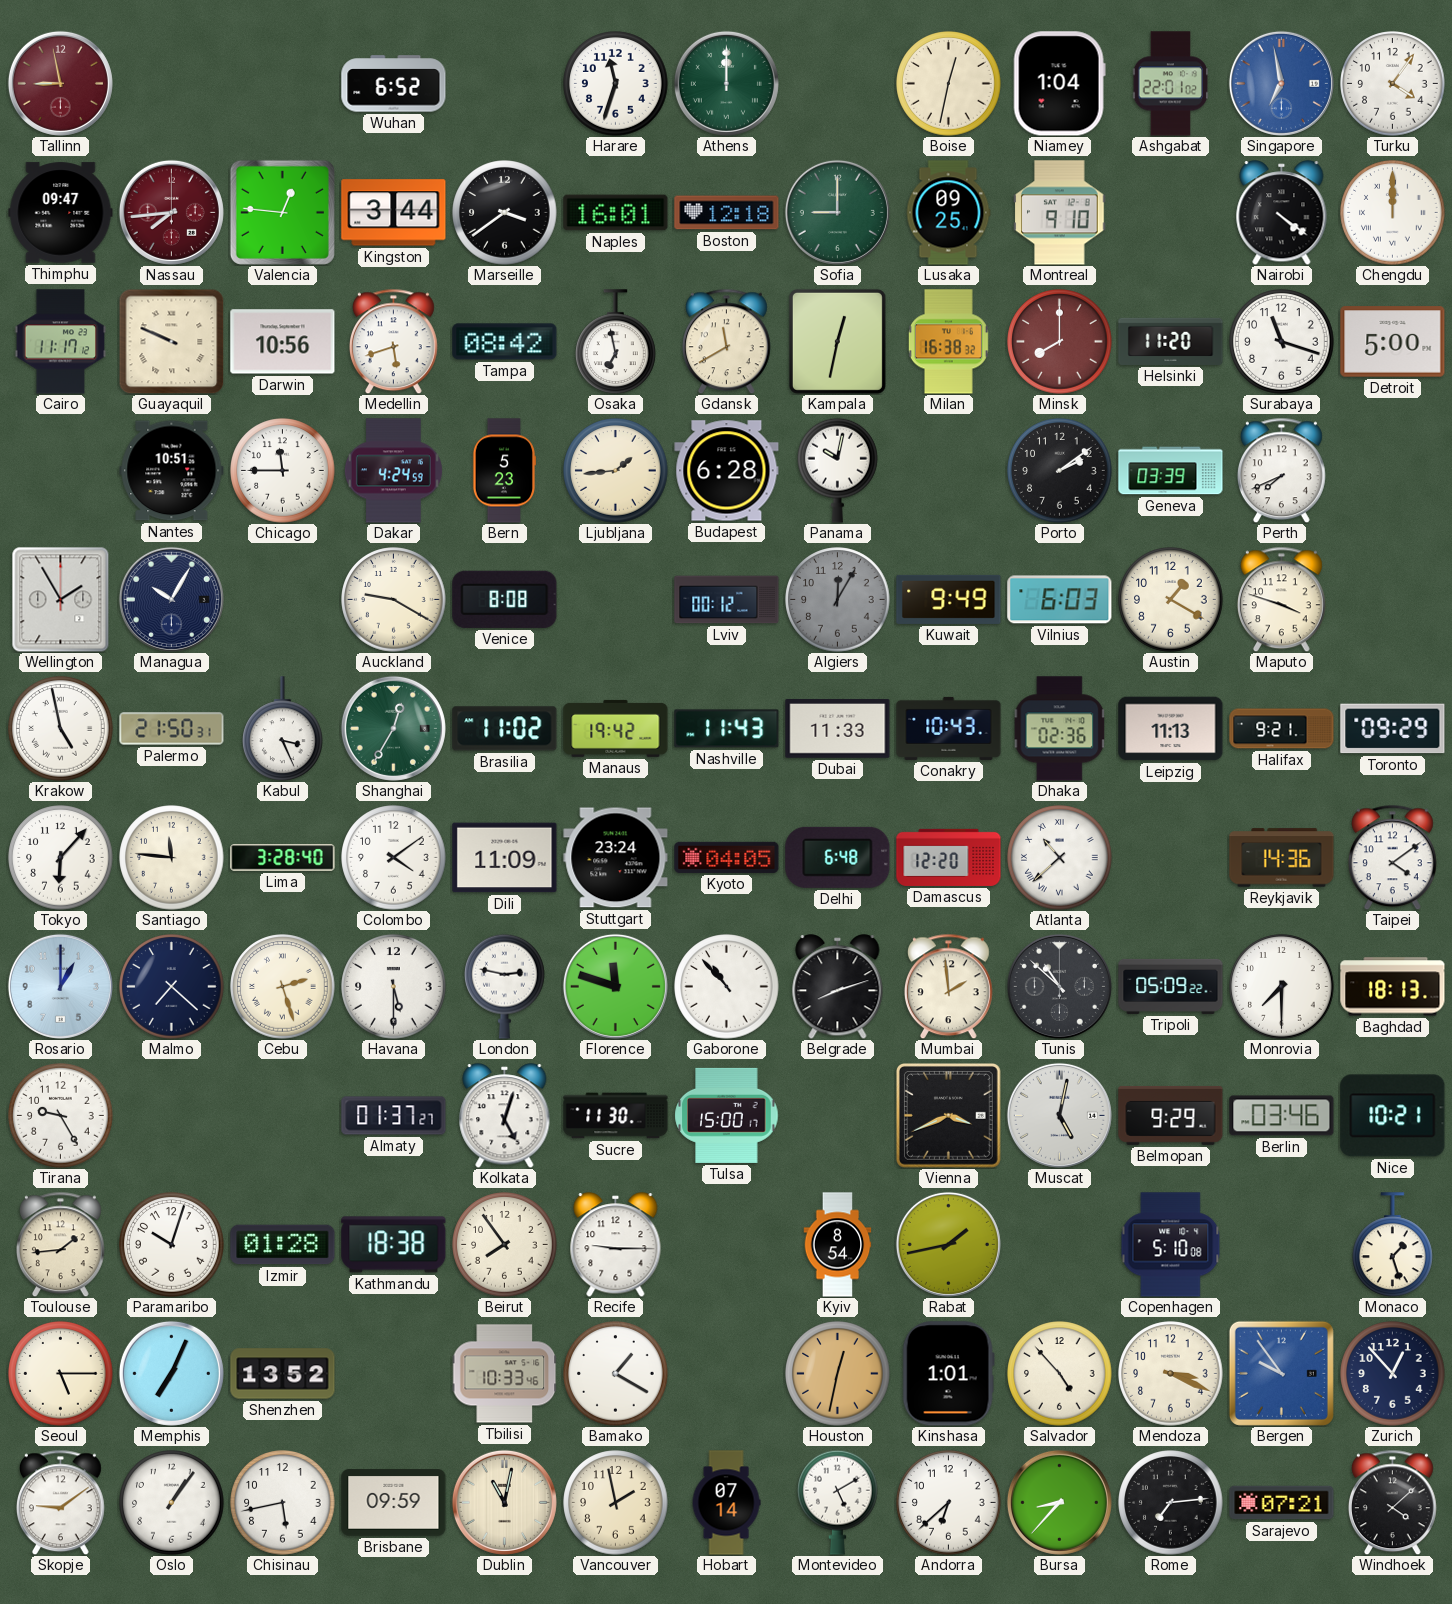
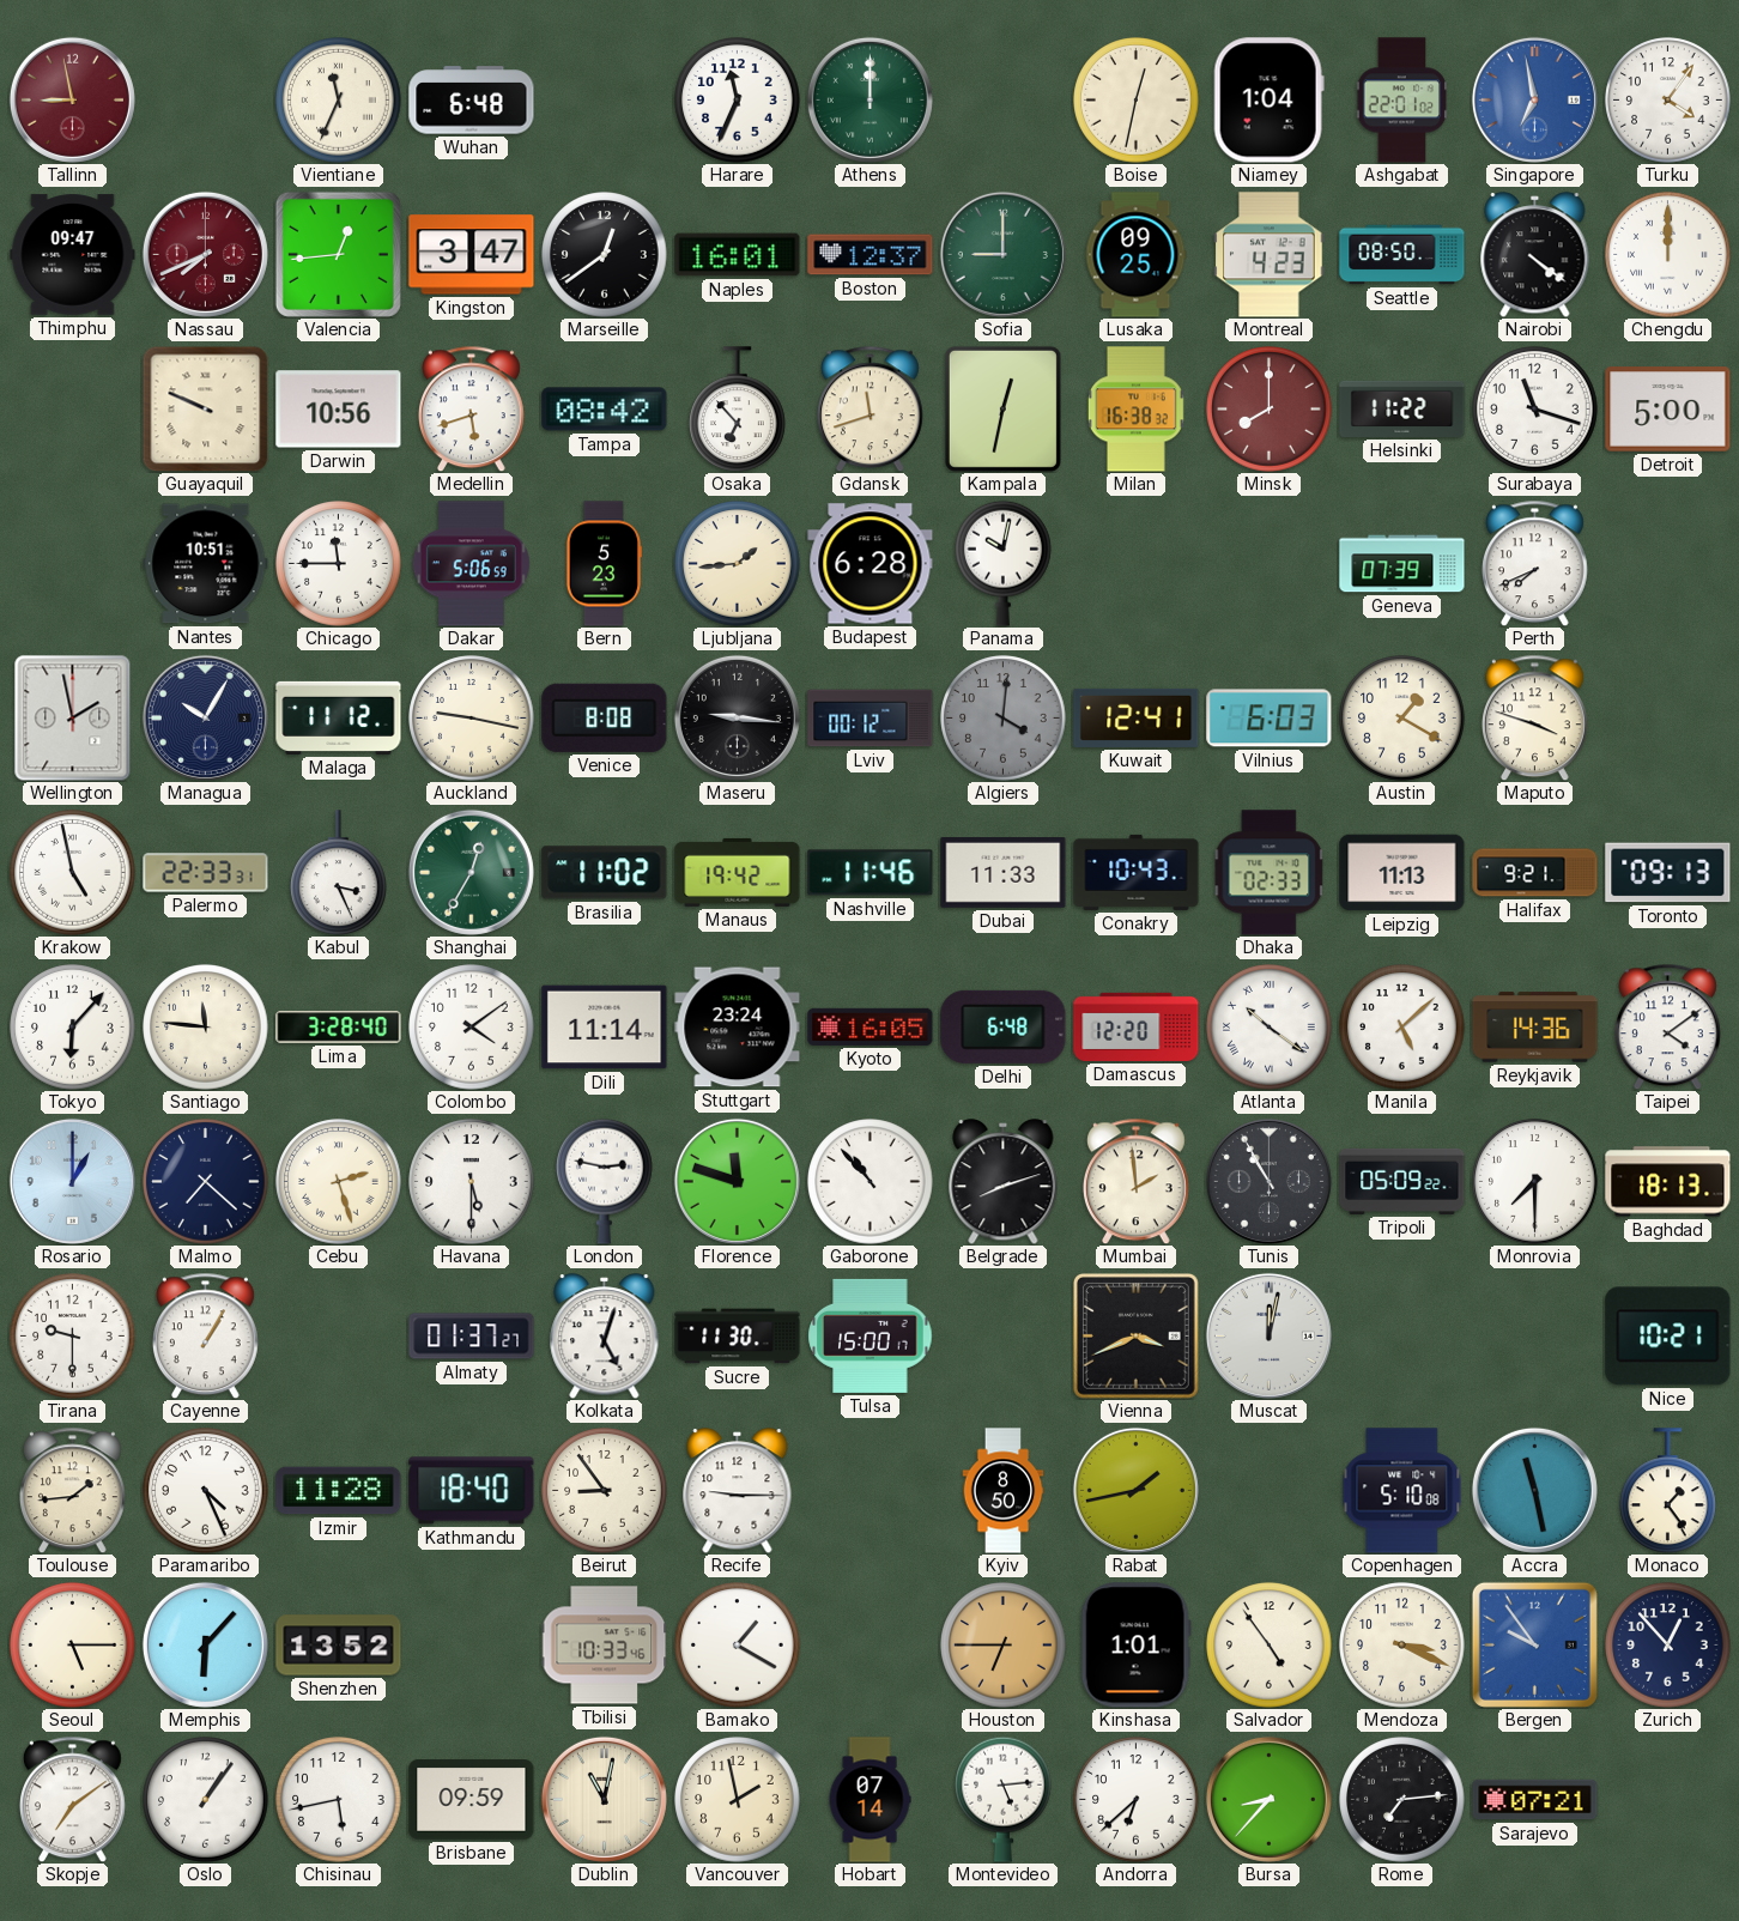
Vientiane: none -> 11:34 (339, 101)
Wuhan: 6:52 -> 6:48 (472, 101)
Harare: 11:33 -> 11:34 (738, 101)
Nassau: 7:44 -> 7:41 (205, 254)
Valencia: 12:46 -> 12:44 (338, 254)
Kingston: 3:44 -> 3:47 (472, 255)
Marseille: 3:39 -> 12:39 (605, 255)
Boston: 12:18 -> 12:37 (871, 255)
Montreal: 9:10 -> 4:23 (1270, 255)
Seattle: none -> 08:50 (1402, 255)
Cairo: 11:17 -> none (61, 342)
Osaka: 6:58 -> 6:53 (738, 408)
Gdansk: 11:40 -> 11:42 (869, 408)
Helsinki: 11:20 -> 11:22 (1402, 408)
Dakar: 4:24 -> 5:06 (471, 564)
Porto: 2:09 -> none (1060, 471)
Geneva: 03:39 -> 07:39 (1402, 564)
Wellington: 1:55 -> 1:58 (73, 717)
Malaga: none -> 11:12 (339, 717)
Auckland: 9:20 -> 9:17 (472, 719)
Maseru: none -> 9:16 (737, 717)
Algiers: 12:05 -> 4:01 (1004, 719)
Kuwait: 9:49 -> 12:41 (1137, 717)
Palermo: 21:50 -> 22:33 (206, 873)
Nashville: 11:43 -> 11:46 (871, 873)
Dhaka: 02:36 -> 02:33 (1270, 873)
Toronto: 09:29 -> 09:13 (1668, 873)
Dili: 11:09 -> 11:14 (605, 1028)
Kyoto: 04:05 -> 16:05 (871, 1026)
Atlanta: 10:38 -> 10:21 (1270, 1028)
Manila: none -> 5:08 (1402, 1028)
Tunis: 10:52 -> 10:55 (1268, 1181)
Tirana: 9:25 -> 9:30 (73, 1337)
Cayenne: none -> 1:05 (205, 1335)
Muscat: 5:02 -> 12:02 (1268, 1335)
Belmopan: 9:29 -> none (1171, 1115)
Berlin: 03:46 -> none (1282, 1116)
Paramaribo: 10:03 -> 4:26 (206, 1491)
Izmir: 01:28 -> 11:28 (339, 1491)
Kathmandu: 18:38 -> 18:40 (472, 1491)
Beirut: 7:54 -> 8:54 (605, 1491)
Kyiv: 8:54 -> 8:50 (1004, 1491)
Accra: none -> 11:28 (1534, 1490)
Monaco: 1:27 -> 1:24 (1668, 1490)
Memphis: 7:04 -> 6:07 (205, 1644)
Houston: 12:32 -> 6:45 (1004, 1646)
Salvador: 4:53 -> 4:54 (1270, 1646)
Skopje: 9:09 -> 7:09 (72, 1799)
Montevideo: 5:10 -> 5:14 (1004, 1799)
Windhoek: 4:08 -> none (1392, 1502)
